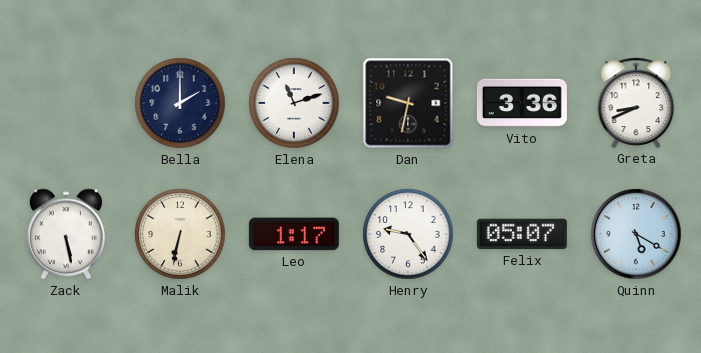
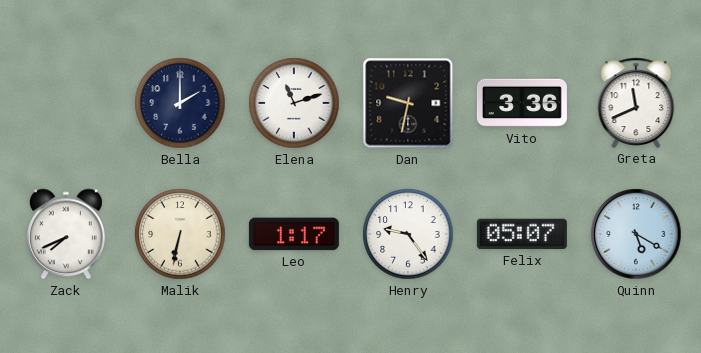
Greta: 8:41 -> 11:41 (636, 103)
Zack: 5:28 -> 7:41 (66, 234)
